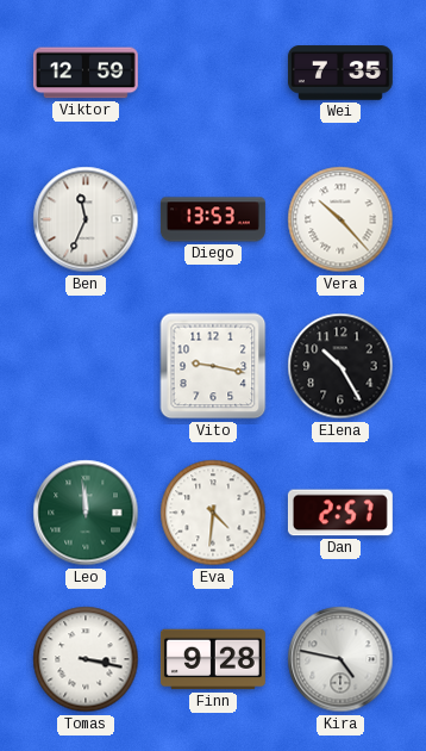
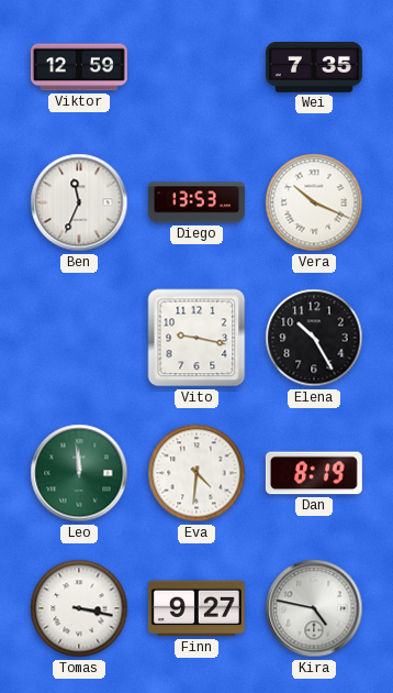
Vera: 10:23 -> 10:19 (314, 202)
Dan: 2:57 -> 8:19 (314, 473)
Finn: 9:28 -> 9:27 (196, 608)
